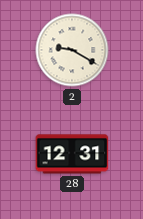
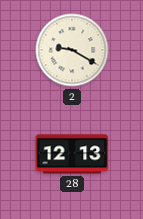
28: 12:31 -> 12:13 (72, 154)
